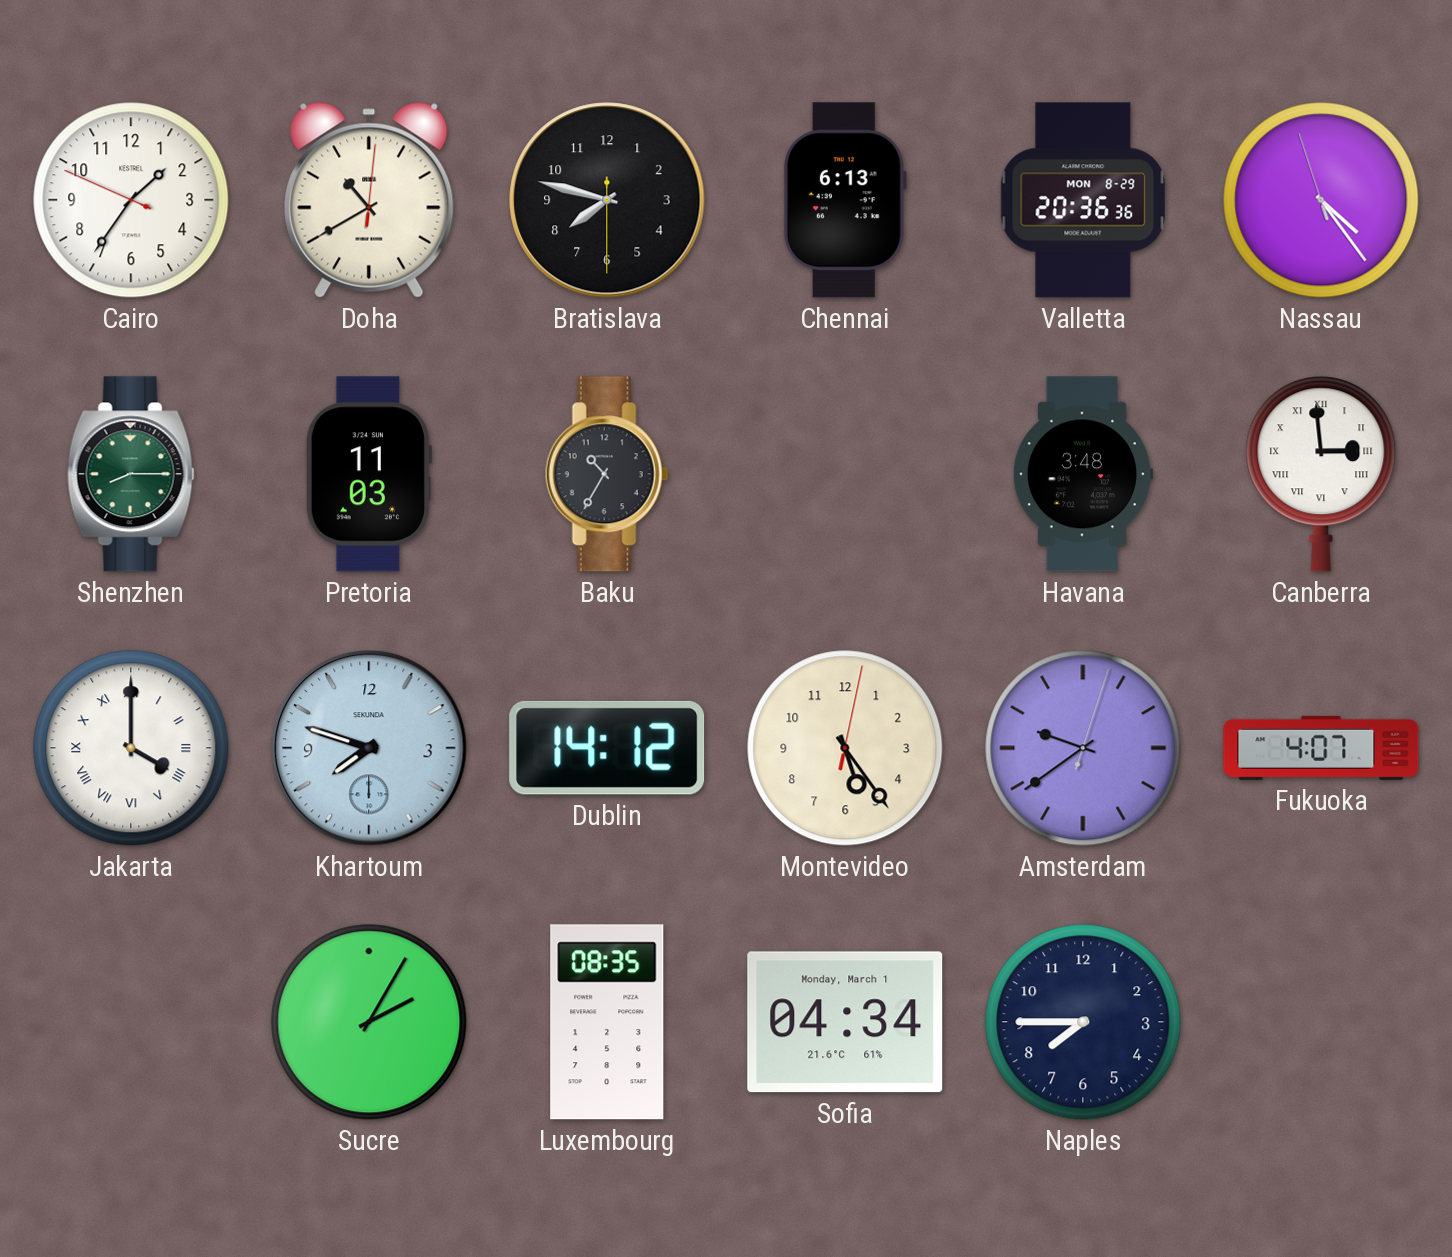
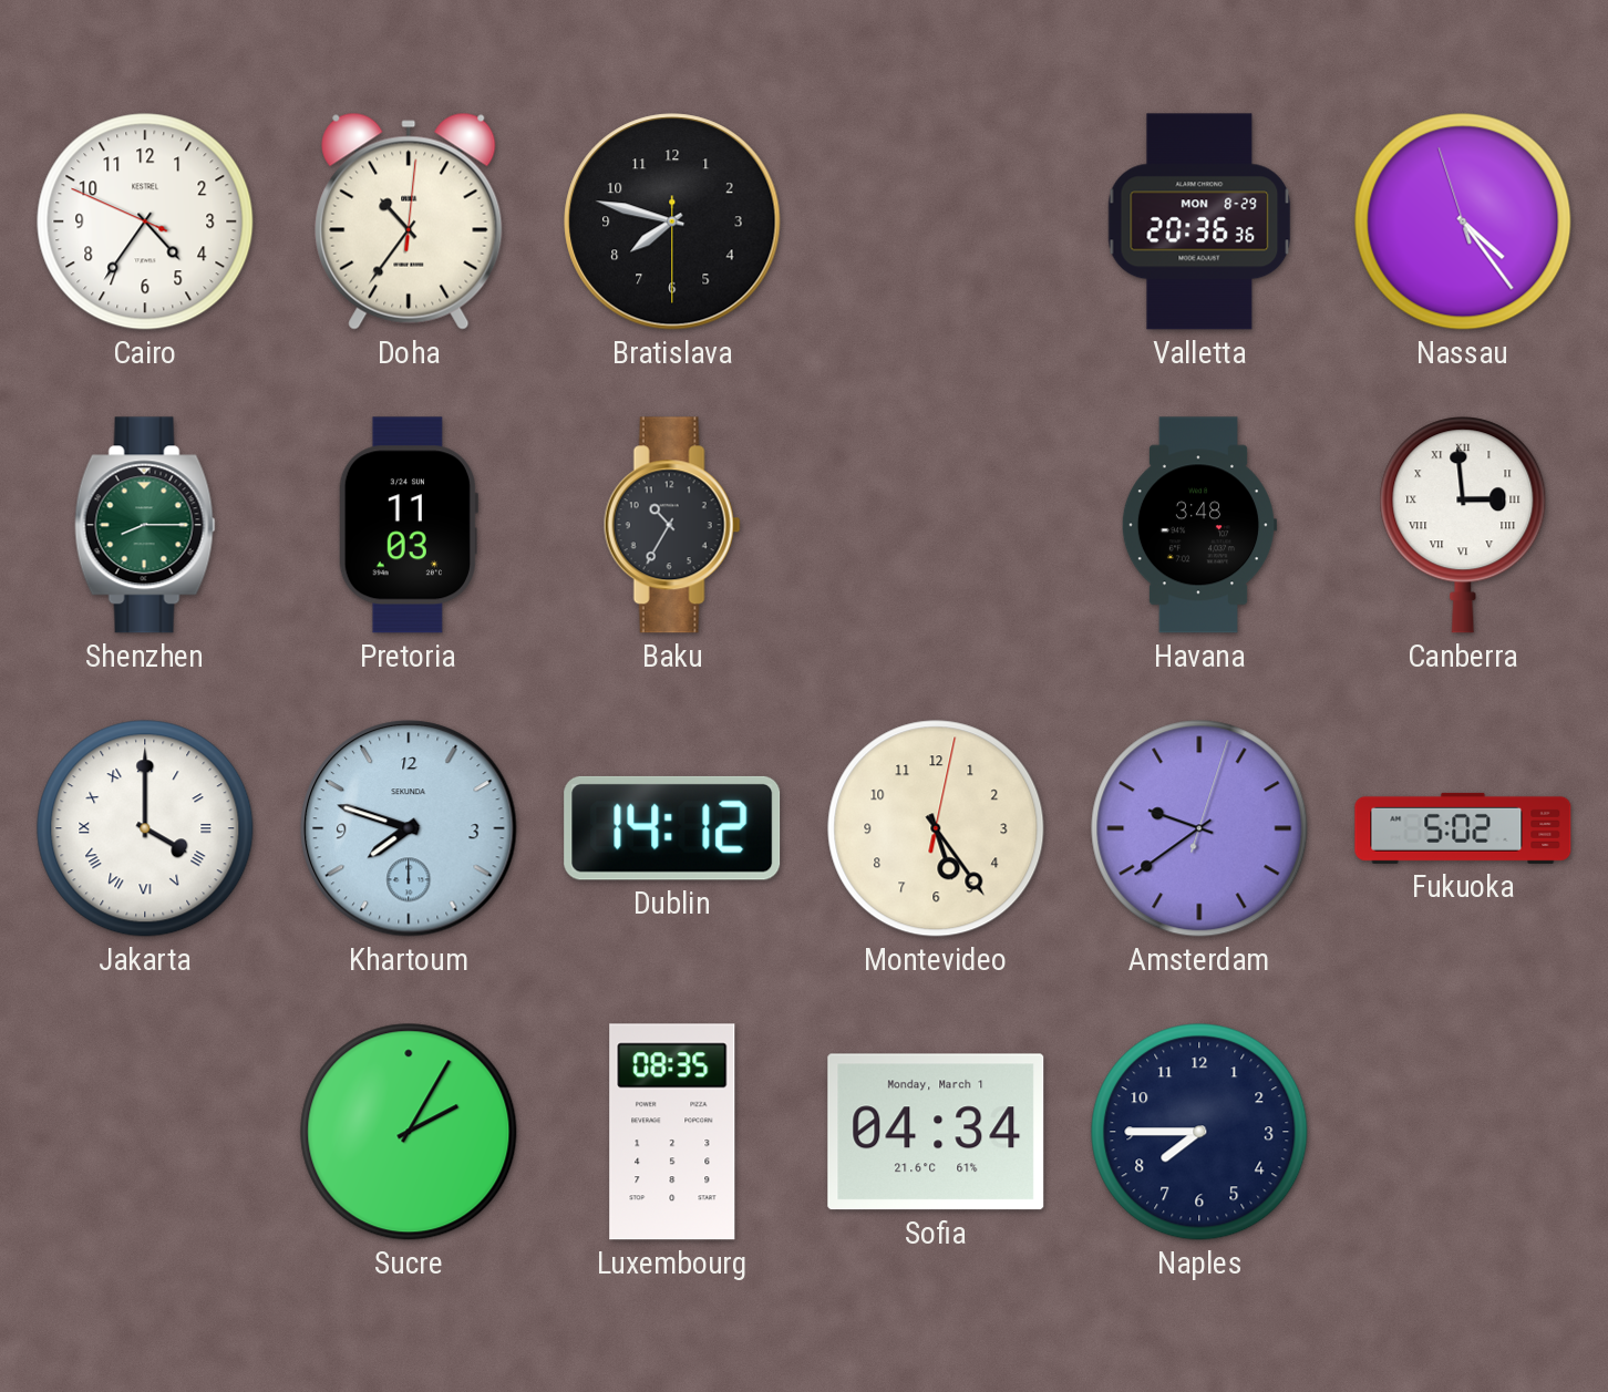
Cairo: 1:35 -> 4:35 (145, 221)
Doha: 10:40 -> 10:36 (409, 221)
Chennai: 6:13 -> none (845, 200)
Fukuoka: 4:07 -> 5:02 (1463, 828)
